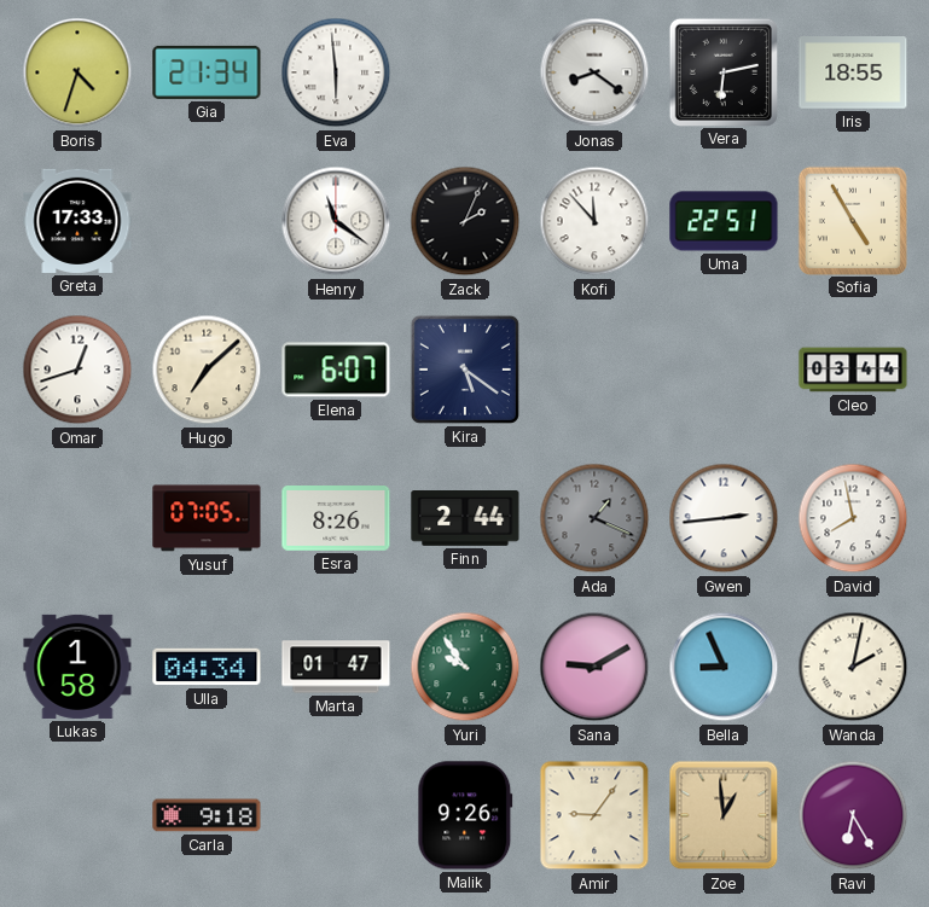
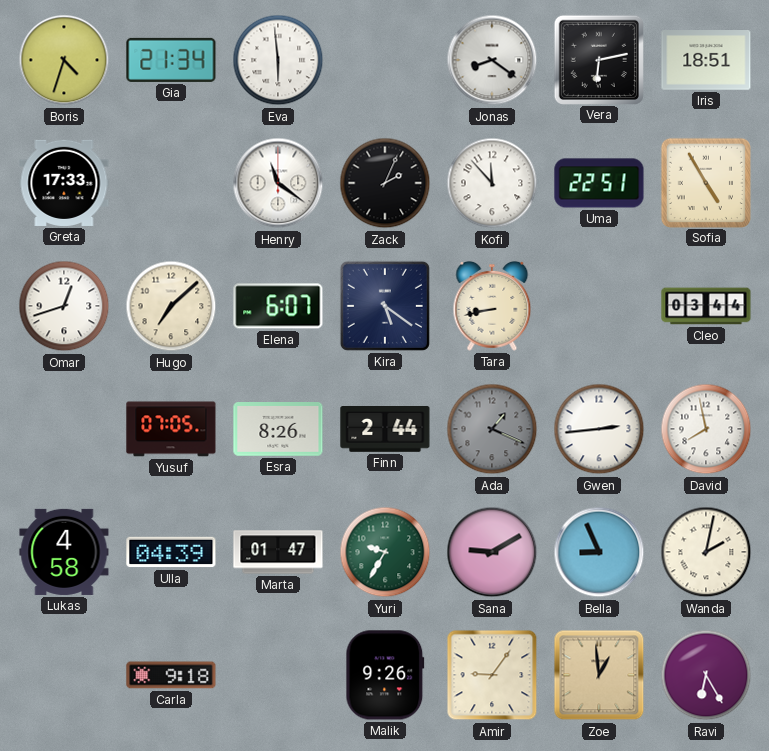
Iris: 18:55 -> 18:51 (706, 61)
Tara: none -> 8:43 (492, 306)
Lukas: 1:58 -> 4:58 (64, 552)
Ulla: 04:34 -> 04:39 (171, 552)
Yuri: 9:54 -> 9:35 (385, 552)
